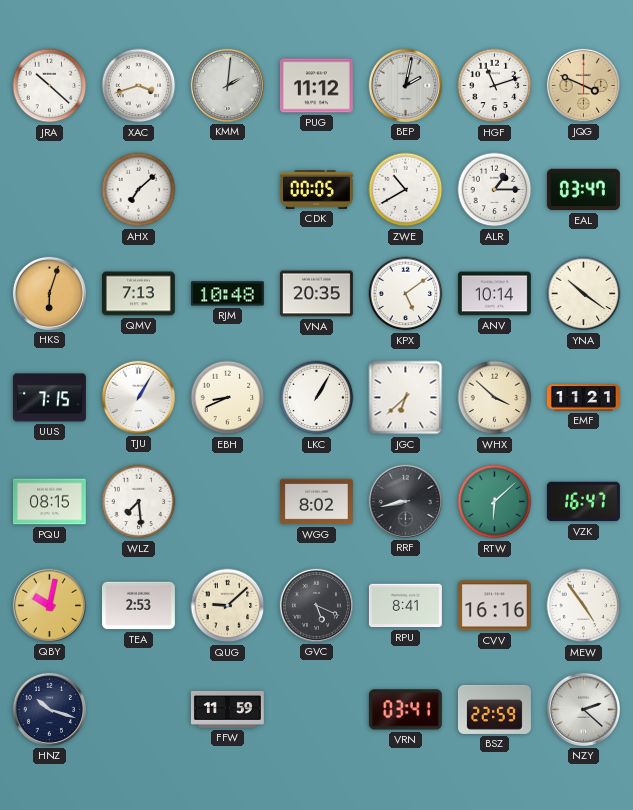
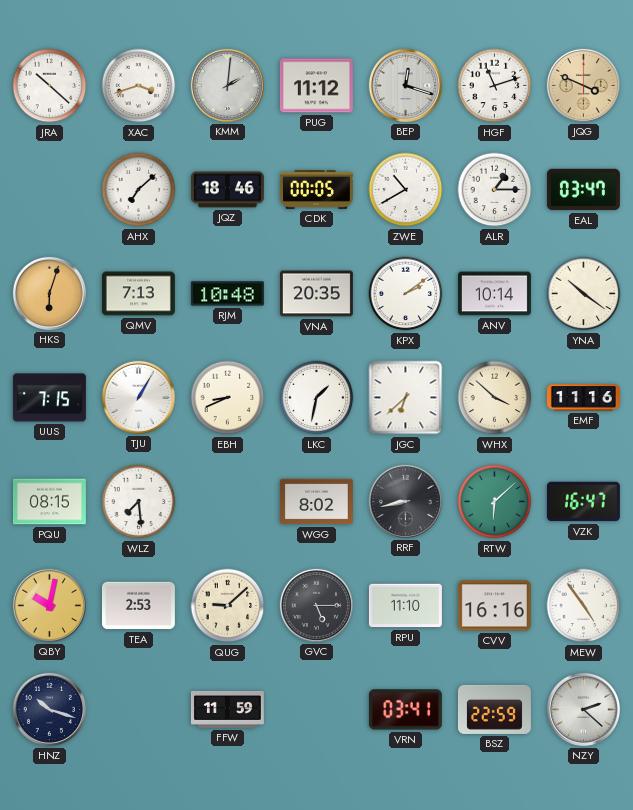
BEP: 2:02 -> 12:18 (405, 85)
JQZ: none -> 18:46 (227, 190)
KPX: 5:09 -> 2:09 (406, 294)
LKC: 1:05 -> 1:32 (317, 398)
EMF: 11:21 -> 11:16 (583, 398)
GVC: 5:19 -> 5:15 (316, 605)
RPU: 8:41 -> 11:10 (405, 606)
